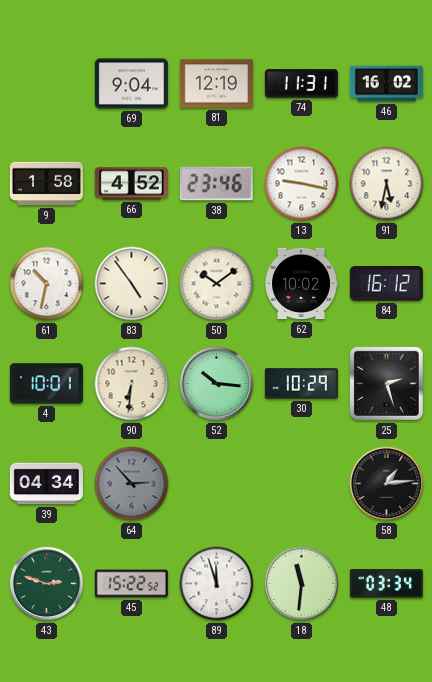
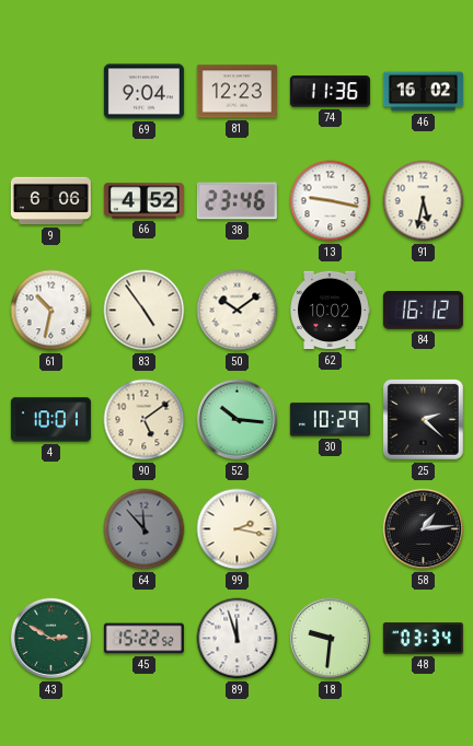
81: 12:19 -> 12:23 (236, 92)
74: 11:31 -> 11:36 (330, 92)
9: 1:58 -> 6:06 (50, 201)
90: 6:31 -> 5:09 (145, 420)
25: 2:27 -> 2:22 (423, 419)
39: 04:34 -> none (46, 484)
64: 2:53 -> 11:53 (145, 529)
99: none -> 2:17 (238, 529)
43: 2:48 -> 2:50 (51, 639)
18: 11:31 -> 9:31 (331, 639)
